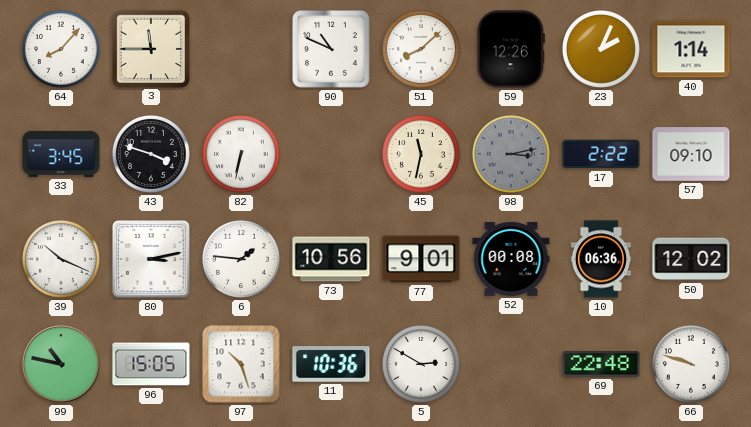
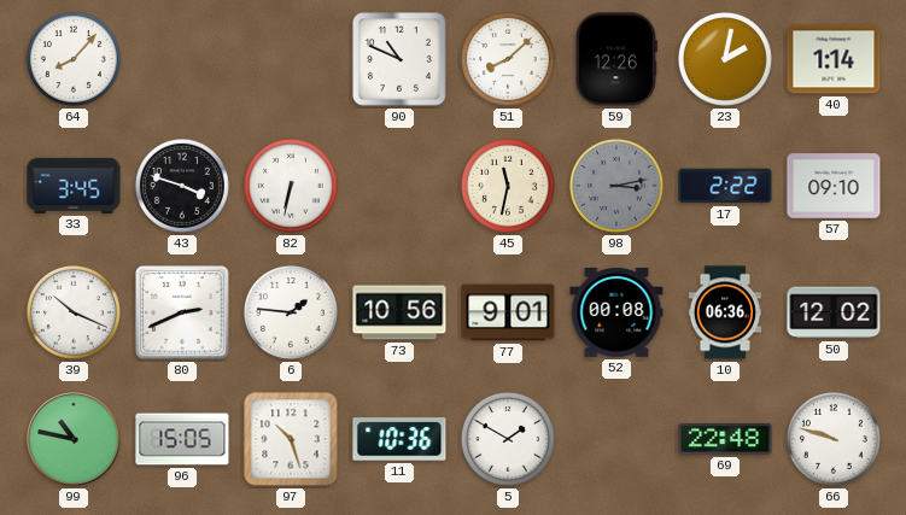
3: 11:45 -> none (150, 48)
23: 2:04 -> 2:02 (725, 59)
80: 3:13 -> 2:41 (182, 312)
5: 2:50 -> 1:50 (508, 439)
